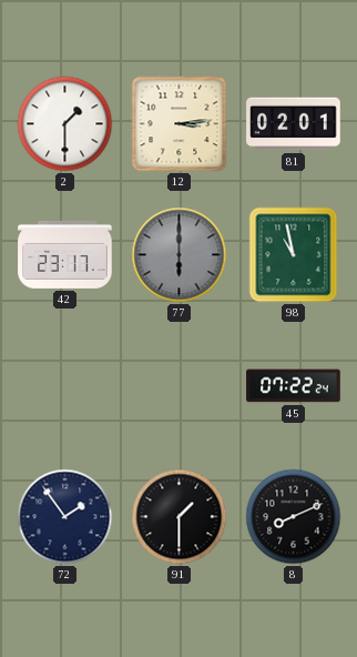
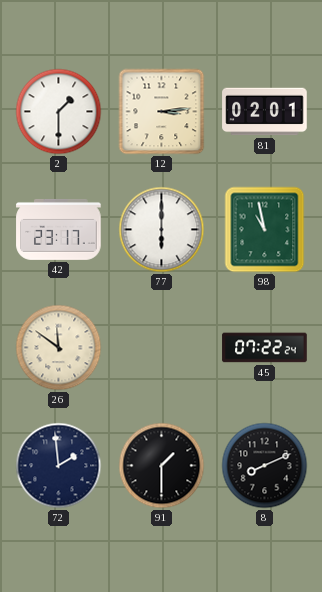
77 dial: grey -> white (162, 230)
26: none -> 11:51 (59, 348)
72: 1:54 -> 1:59 (59, 466)
